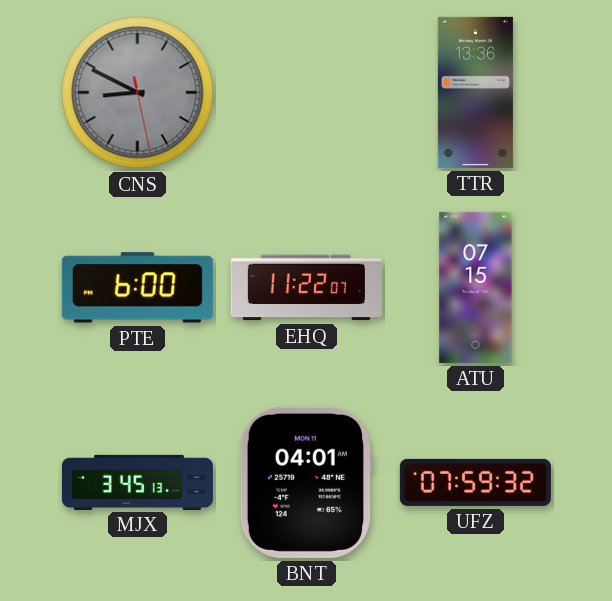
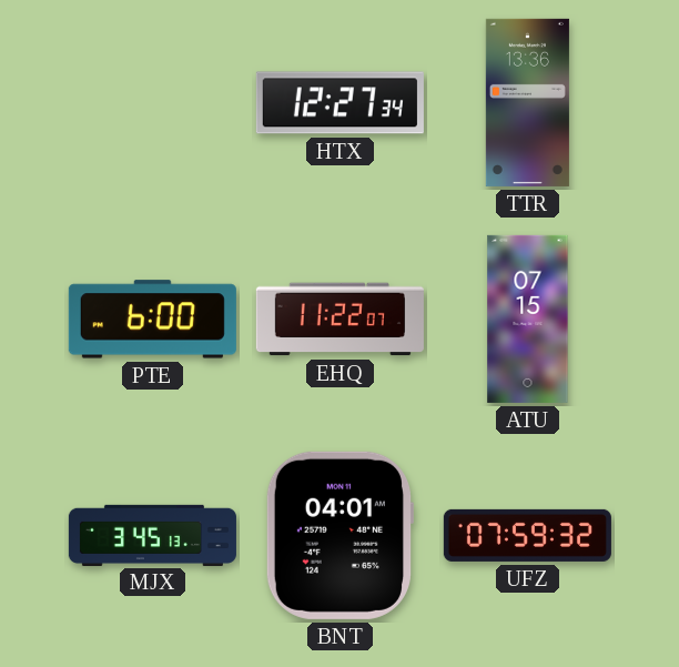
CNS: 8:49 -> none (138, 93)
HTX: none -> 12:27 (339, 103)
